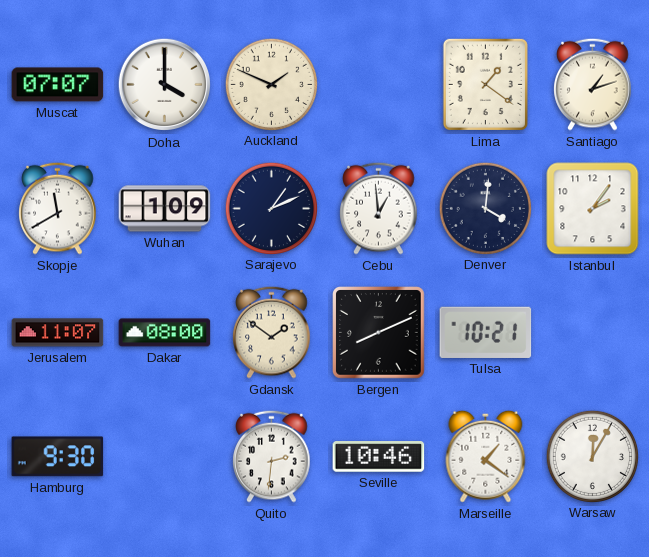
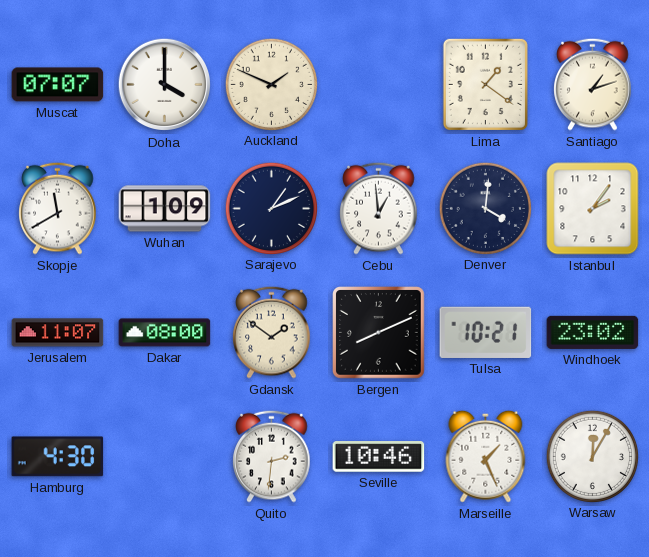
Windhoek: none -> 23:02 (593, 332)
Hamburg: 9:30 -> 4:30 (58, 457)
Marseille: 1:21 -> 1:26 (486, 456)
